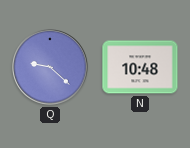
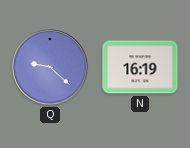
N: 10:48 -> 16:19 (140, 67)
